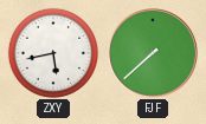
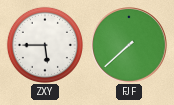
ZXY: 5:43 -> 5:45 (45, 45)
